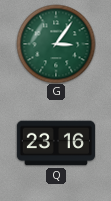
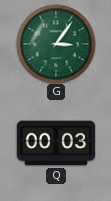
Q: 23:16 -> 00:03 (55, 143)
